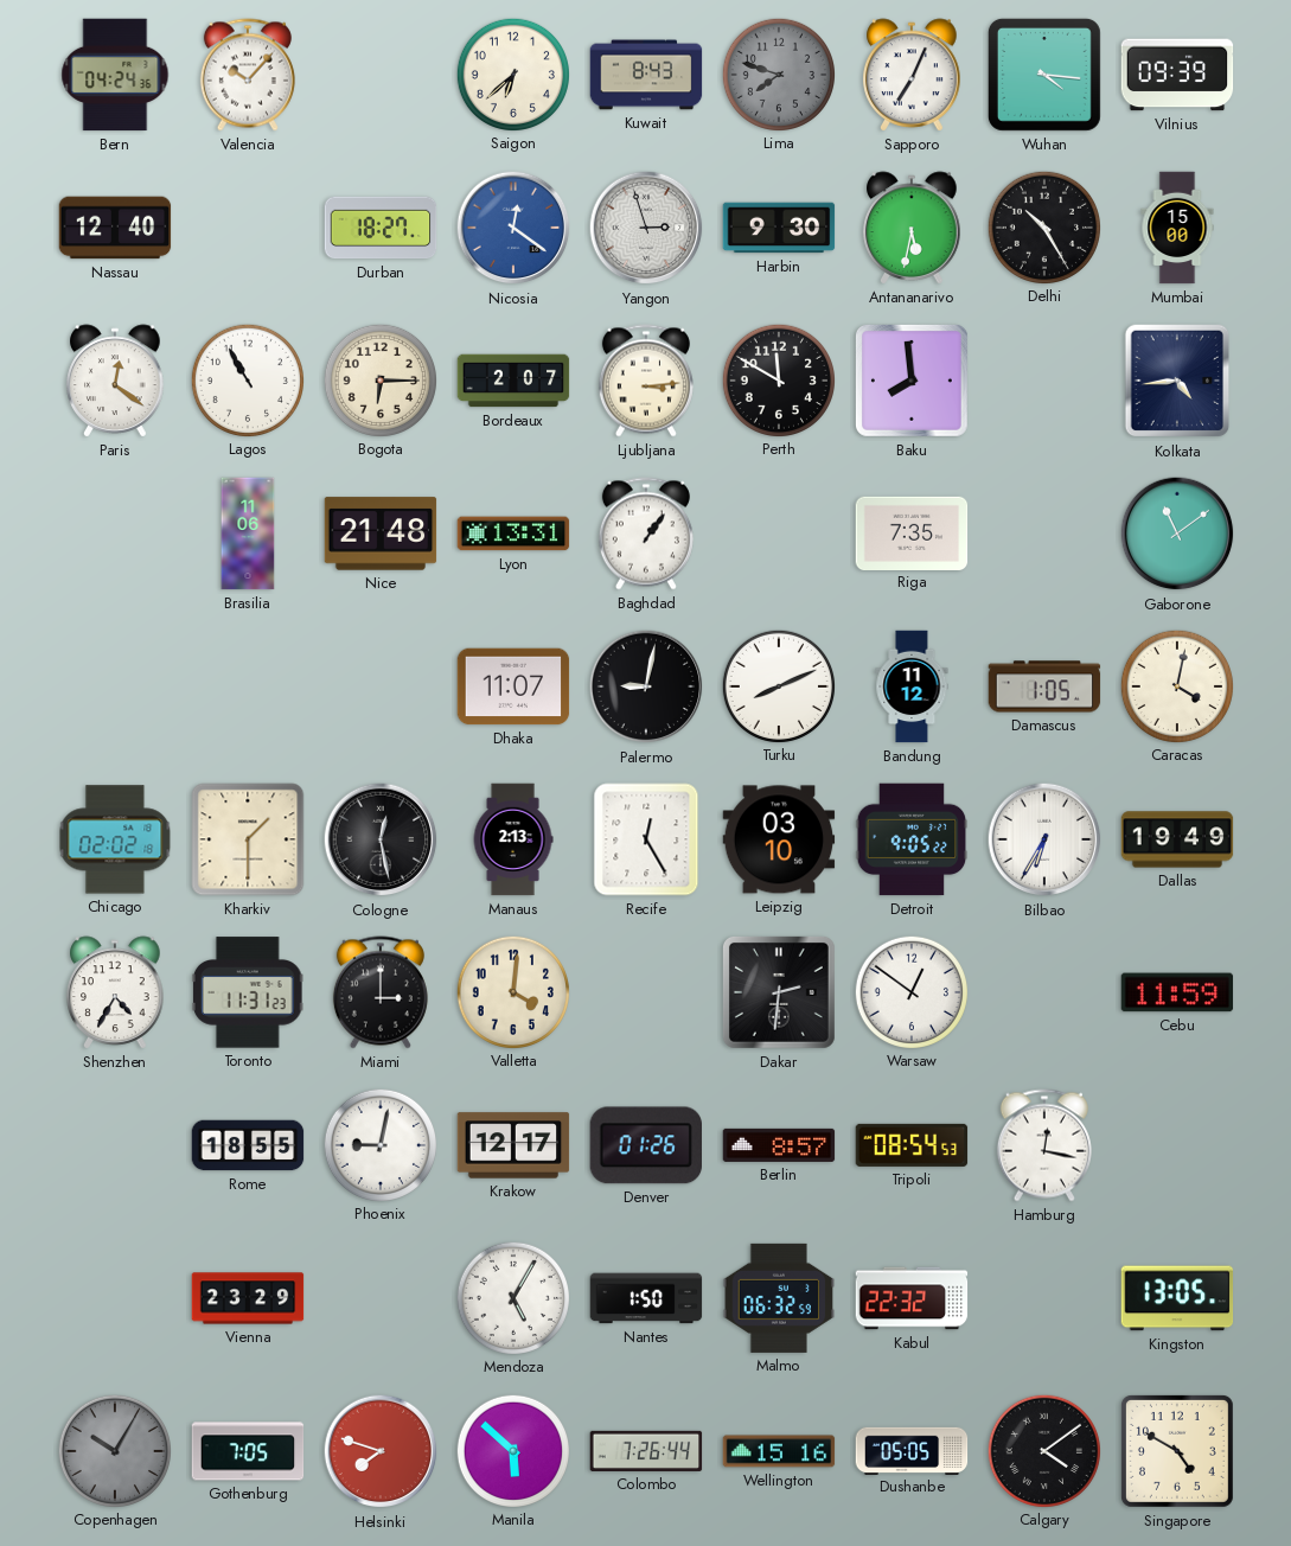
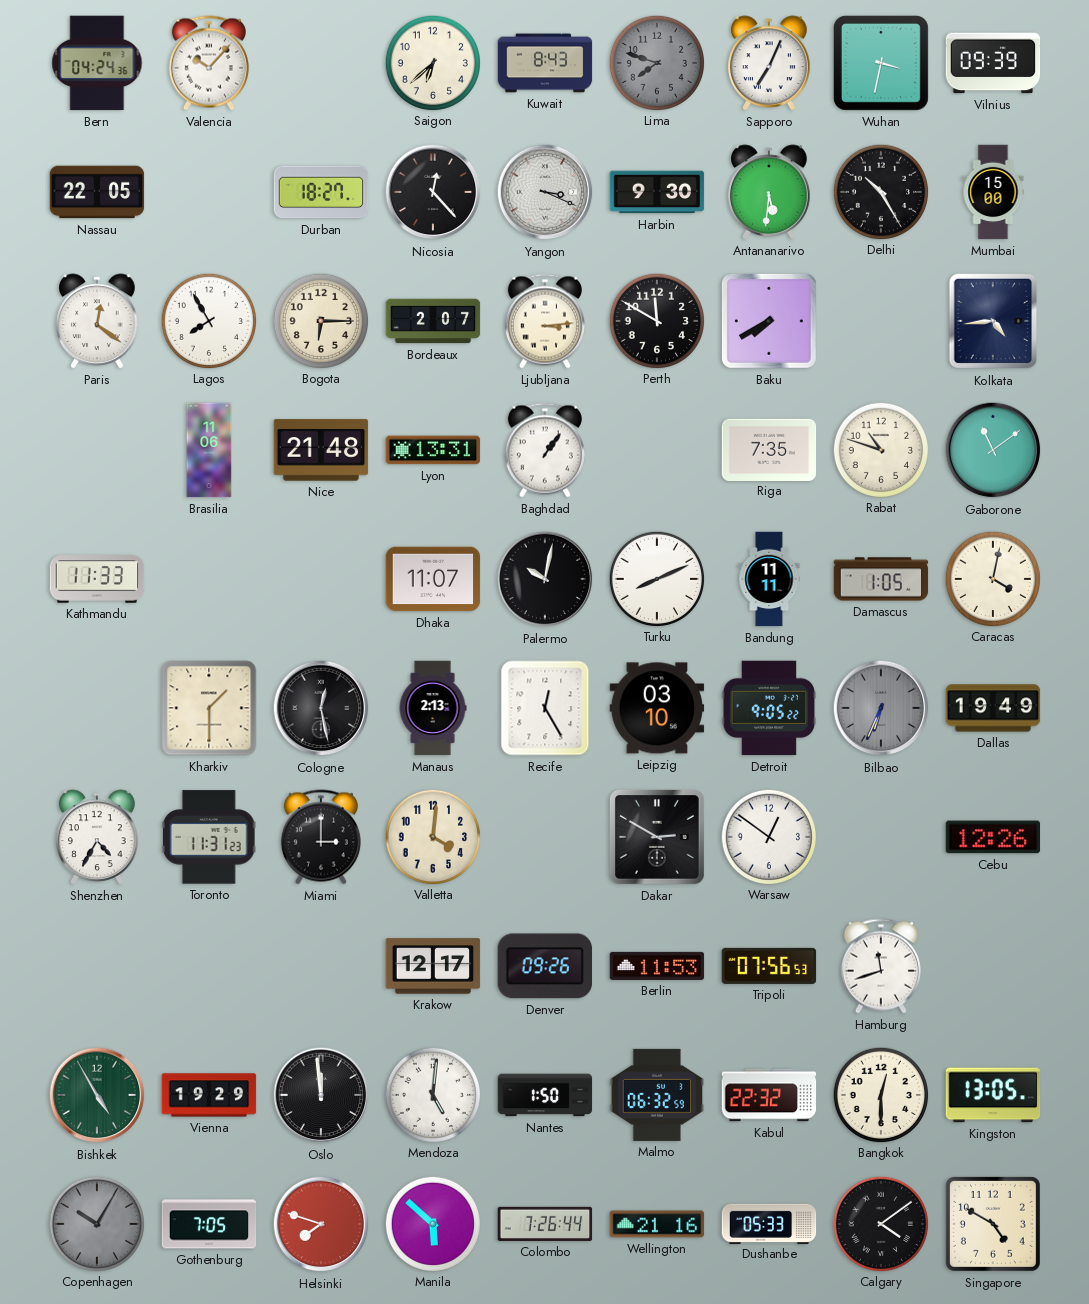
Wuhan: 4:16 -> 3:32 (881, 63)
Nassau: 12:40 -> 22:05 (97, 192)
Nicosia: 12:21 -> 12:23 (433, 192)
Nicosia dial: blue -> black (433, 192)
Yangon: 2:57 -> 3:19 (545, 192)
Antananarivo: 5:32 -> 5:31 (769, 192)
Lagos: 10:55 -> 7:55 (208, 320)
Baku: 7:59 -> 7:40 (769, 321)
Rabat: none -> 10:48 (880, 449)
Kathmandu: none -> 11:33 (97, 579)
Palermo: 9:02 -> 10:02 (545, 579)
Bandung: 11:12 -> 11:11 (769, 579)
Chicago: 02:02 -> none (115, 839)
Bilbao: 6:35 -> 6:34 (881, 708)
Bilbao dial: white -> grey (881, 708)
Dakar: 2:31 -> 2:50 (657, 837)
Cebu: 11:59 -> 12:26 (993, 837)
Rome: 18:55 -> none (248, 1145)
Phoenix: 9:02 -> none (379, 1144)
Denver: 01:26 -> 09:26 (544, 966)
Berlin: 8:57 -> 11:53 (657, 966)
Tripoli: 08:54 -> 07:56 (769, 966)
Hamburg: 12:17 -> 11:42 (881, 966)
Bishkek: none -> 4:55 (97, 1095)
Vienna: 23:29 -> 19:29 (209, 1095)
Oslo: none -> 11:59 (321, 1095)
Mendoza: 5:05 -> 5:01 (432, 1094)
Bangkok: none -> 12:30 (880, 1094)
Wellington: 15:16 -> 21:16 (657, 1224)
Dushanbe: 05:05 -> 05:33 (769, 1223)
